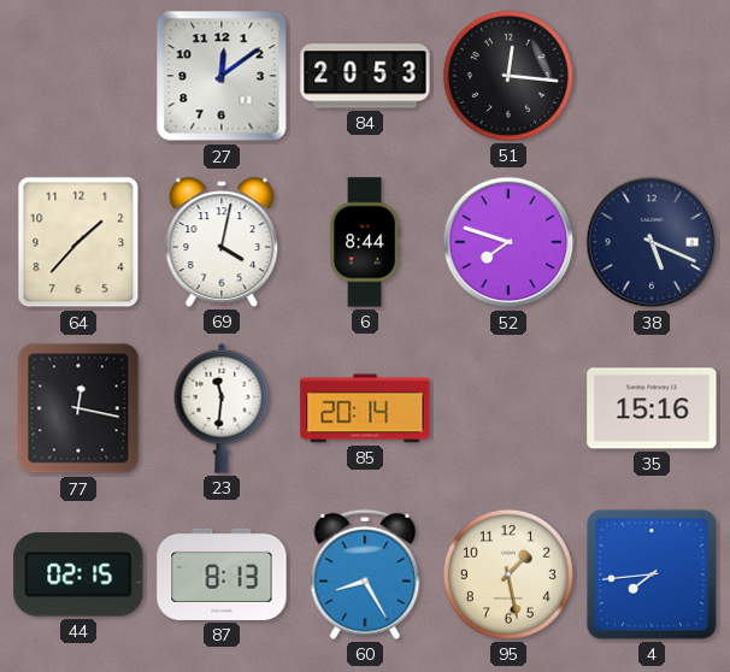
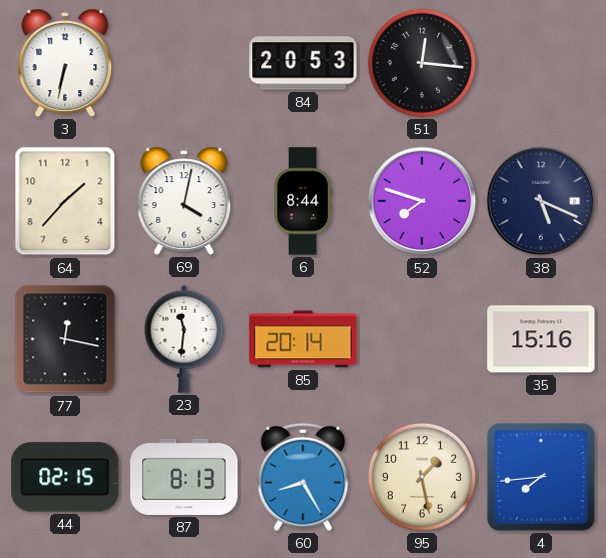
3: none -> 6:32 (65, 63)
27: 12:09 -> none (222, 76)
